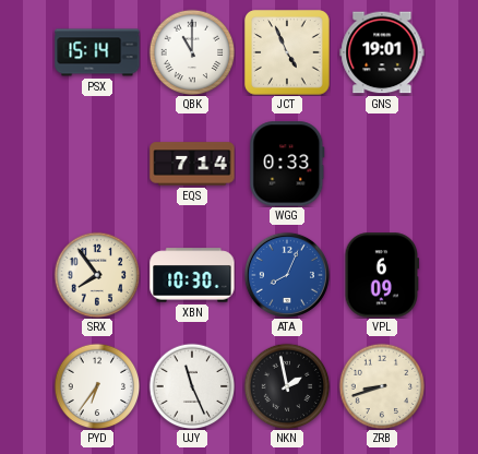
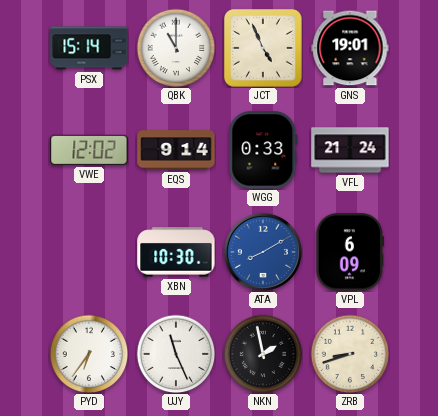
VWE: none -> 12:02 (89, 150)
EQS: 7:14 -> 9:14 (176, 150)
VFL: none -> 21:24 (350, 150)
SRX: 7:54 -> none (97, 275)
ATA: 8:04 -> 8:10 (263, 252)
